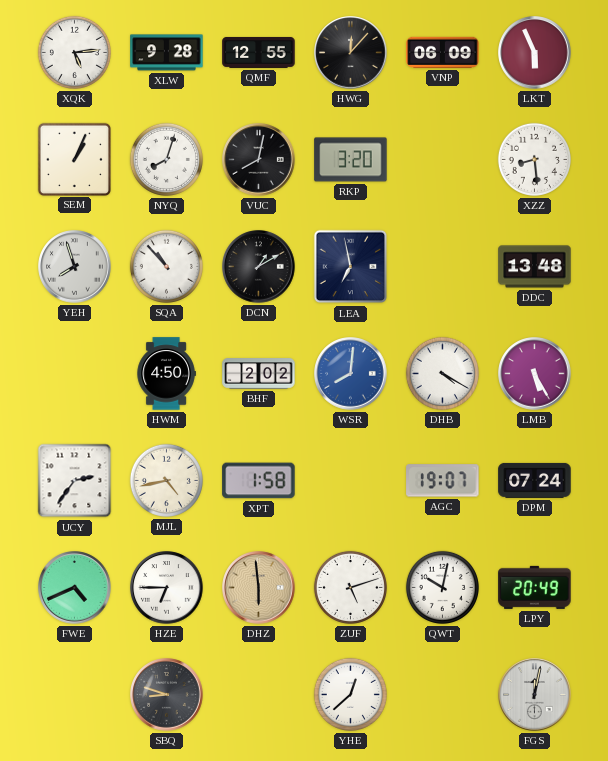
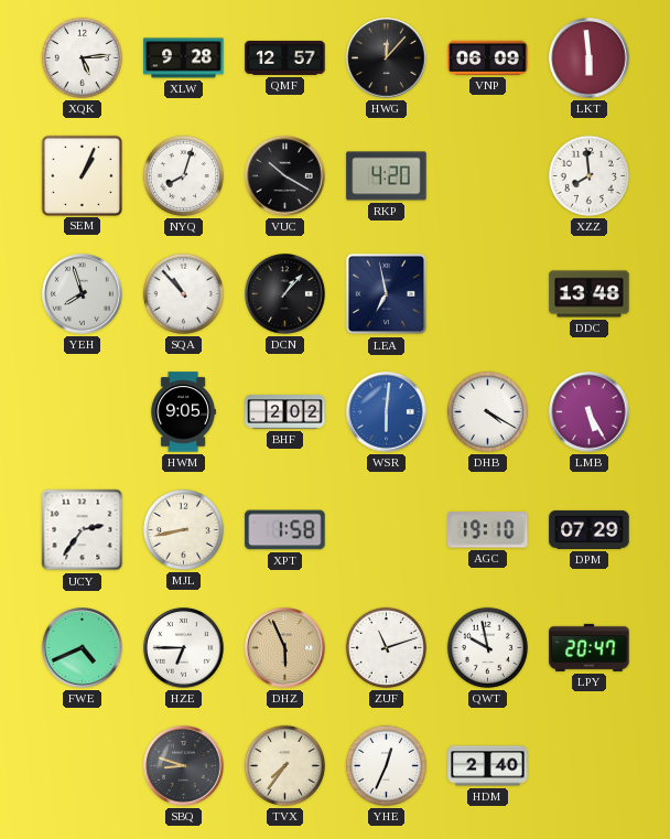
QMF: 12:55 -> 12:57 (285, 57)
LKT: 5:56 -> 5:59 (590, 58)
VUC: 8:02 -> 10:20 (285, 176)
RKP: 3:20 -> 4:20 (387, 176)
XZZ: 8:29 -> 7:59 (588, 175)
DCN: 1:10 -> 1:07 (285, 294)
HWM: 4:50 -> 9:05 (183, 412)
WSR: 8:01 -> 6:01 (387, 412)
MJL: 4:43 -> 8:43 (183, 529)
AGC: 19:07 -> 19:10 (488, 530)
DPM: 07:24 -> 07:29 (590, 529)
DHZ: 5:59 -> 5:56 (285, 648)
ZUF: 5:12 -> 11:12 (386, 647)
QWT: 10:02 -> 9:58 (487, 647)
LPY: 20:49 -> 20:47 (590, 647)
TVX: none -> 7:36 (284, 765)
YHE: 12:38 -> 12:34 (386, 765)
HDM: none -> 2:40 (488, 766)
FGS: 12:02 -> none (535, 695)
